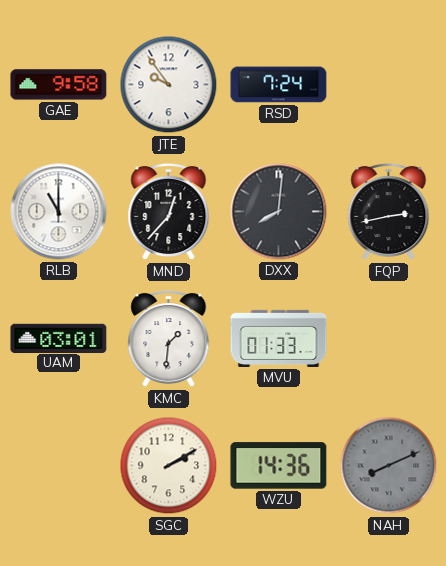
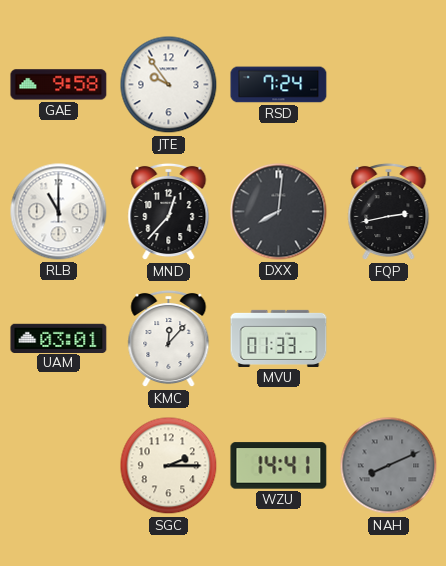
KMC: 1:31 -> 12:07 (169, 339)
SGC: 2:10 -> 2:15 (169, 466)
WZU: 14:36 -> 14:41 (279, 466)
